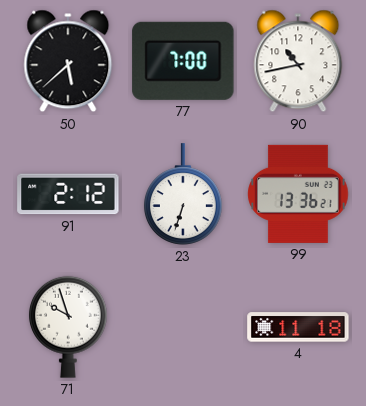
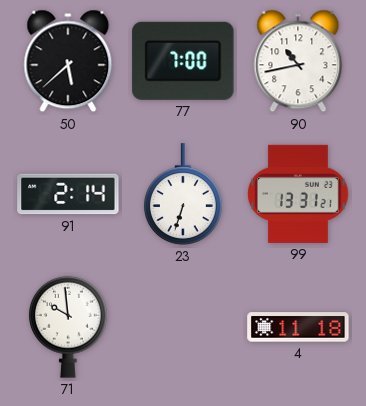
91: 2:12 -> 2:14 (68, 194)
99: 13:36 -> 13:31 (298, 194)
71: 9:57 -> 9:59 (68, 327)
